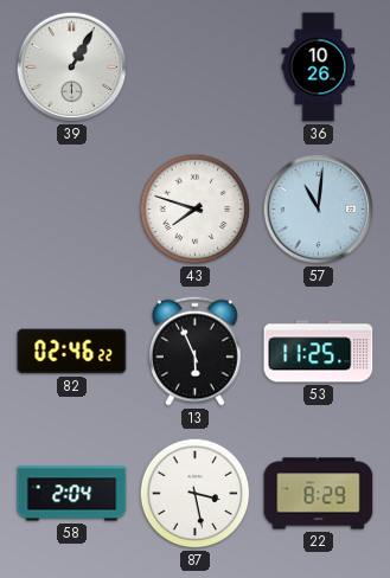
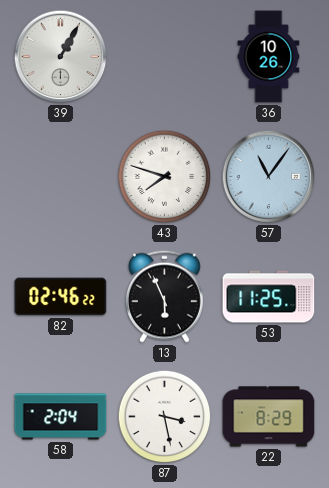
57: 11:01 -> 11:06 (269, 177)
